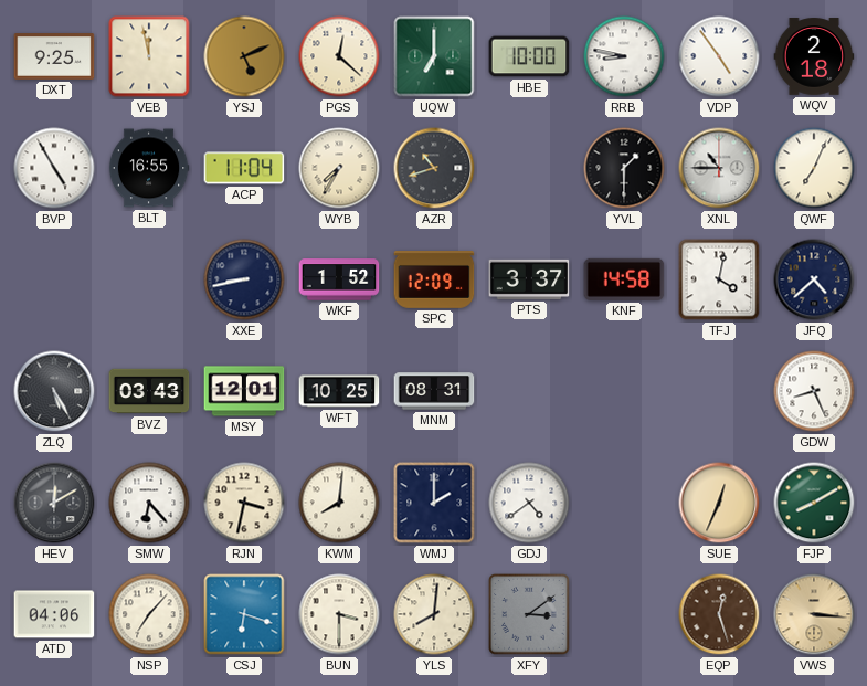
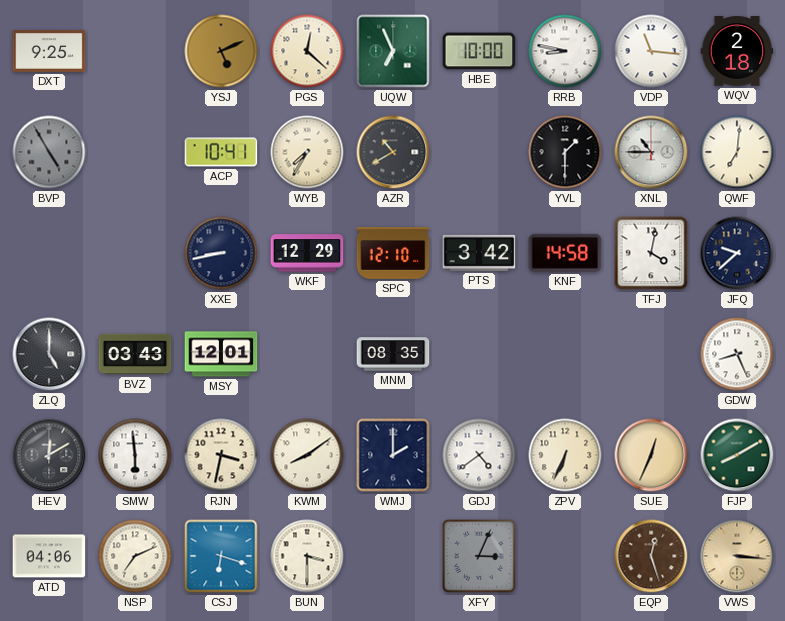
VEB: 11:58 -> none (149, 56)
UQW: 7:00 -> 6:56 (393, 51)
VDP: 4:54 -> 11:16 (651, 51)
BVP dial: white -> grey (49, 152)
BLT: 16:55 -> none (149, 168)
ACP: 11:04 -> 10:41 (221, 152)
AZR: 10:42 -> 10:40 (393, 152)
QWF: 7:04 -> 7:01 (737, 152)
WKF: 1:52 -> 12:29 (307, 253)
SPC: 12:09 -> 12:10 (393, 254)
PTS: 3:37 -> 3:42 (479, 253)
JFQ: 4:38 -> 9:38 (737, 253)
ZLQ: 5:25 -> 5:00 (49, 354)
WFT: 10:25 -> none (339, 391)
MNM: 08:31 -> 08:35 (393, 354)
SMW: 6:23 -> 5:59 (135, 455)
KWM: 8:01 -> 8:09 (307, 455)
ZPV: none -> 6:34 (565, 455)
NSP: 7:07 -> 7:11 (135, 556)
YLS: 8:01 -> none (434, 614)
XFY: 3:09 -> 3:04 (479, 556)
